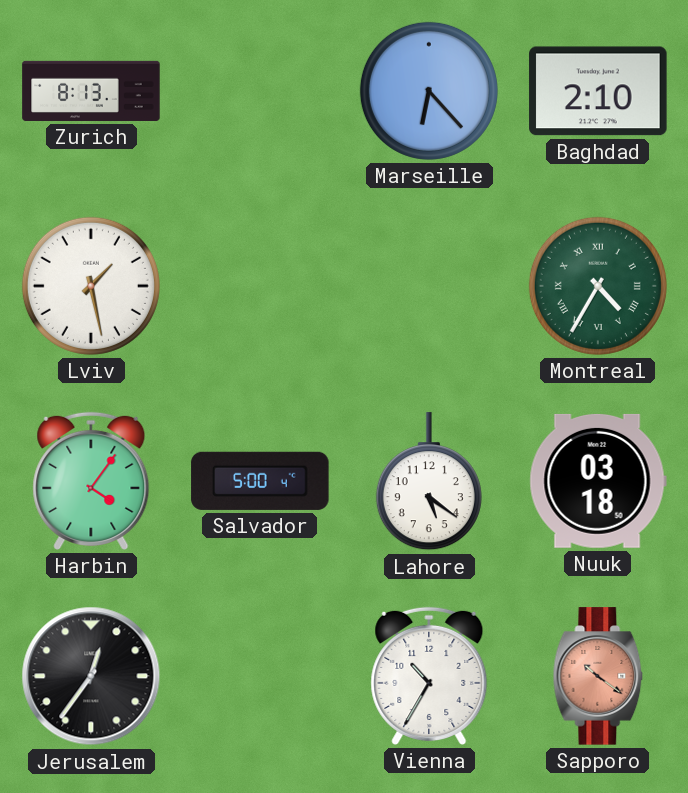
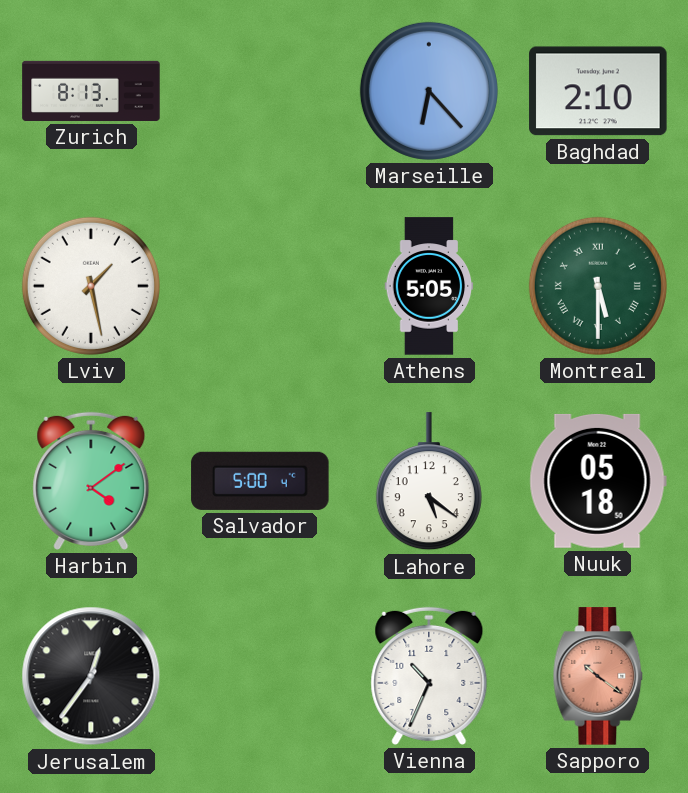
Athens: none -> 5:05 (429, 286)
Montreal: 4:35 -> 5:30 (598, 286)
Harbin: 4:06 -> 4:09 (91, 481)
Nuuk: 03:18 -> 05:18 (598, 481)
Vienna: 10:35 -> 10:34 (429, 676)
